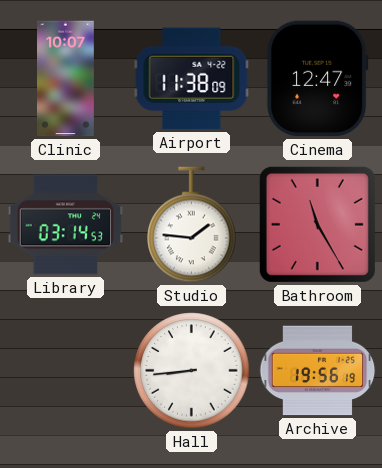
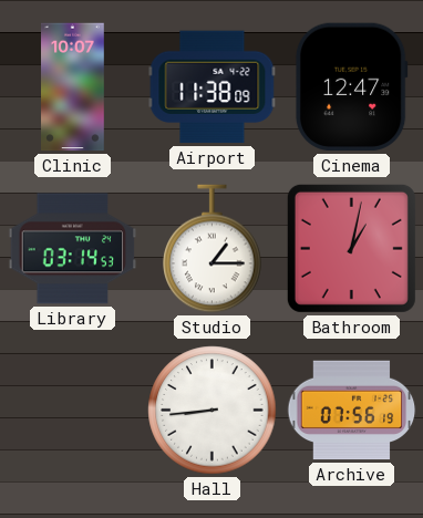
Studio: 1:46 -> 1:15 (213, 249)
Bathroom: 11:25 -> 1:02 (351, 248)
Archive: 19:56 -> 07:56 (352, 411)
